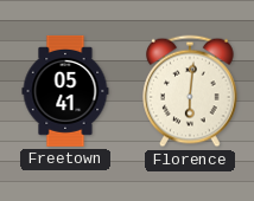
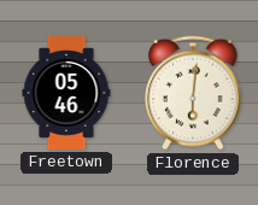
Freetown: 05:41 -> 05:46 (66, 93)
